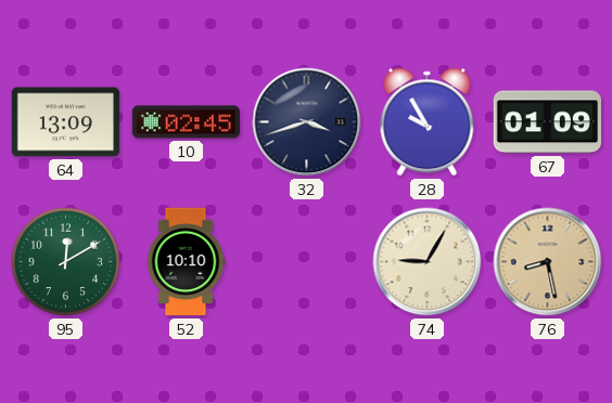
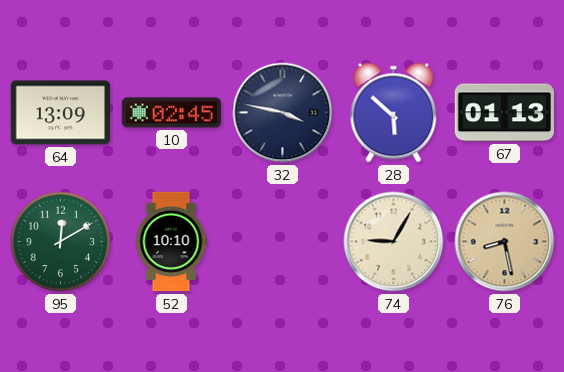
32: 3:42 -> 3:47 (283, 113)
28: 9:55 -> 5:52 (394, 113)
67: 01:09 -> 01:13 (504, 113)
